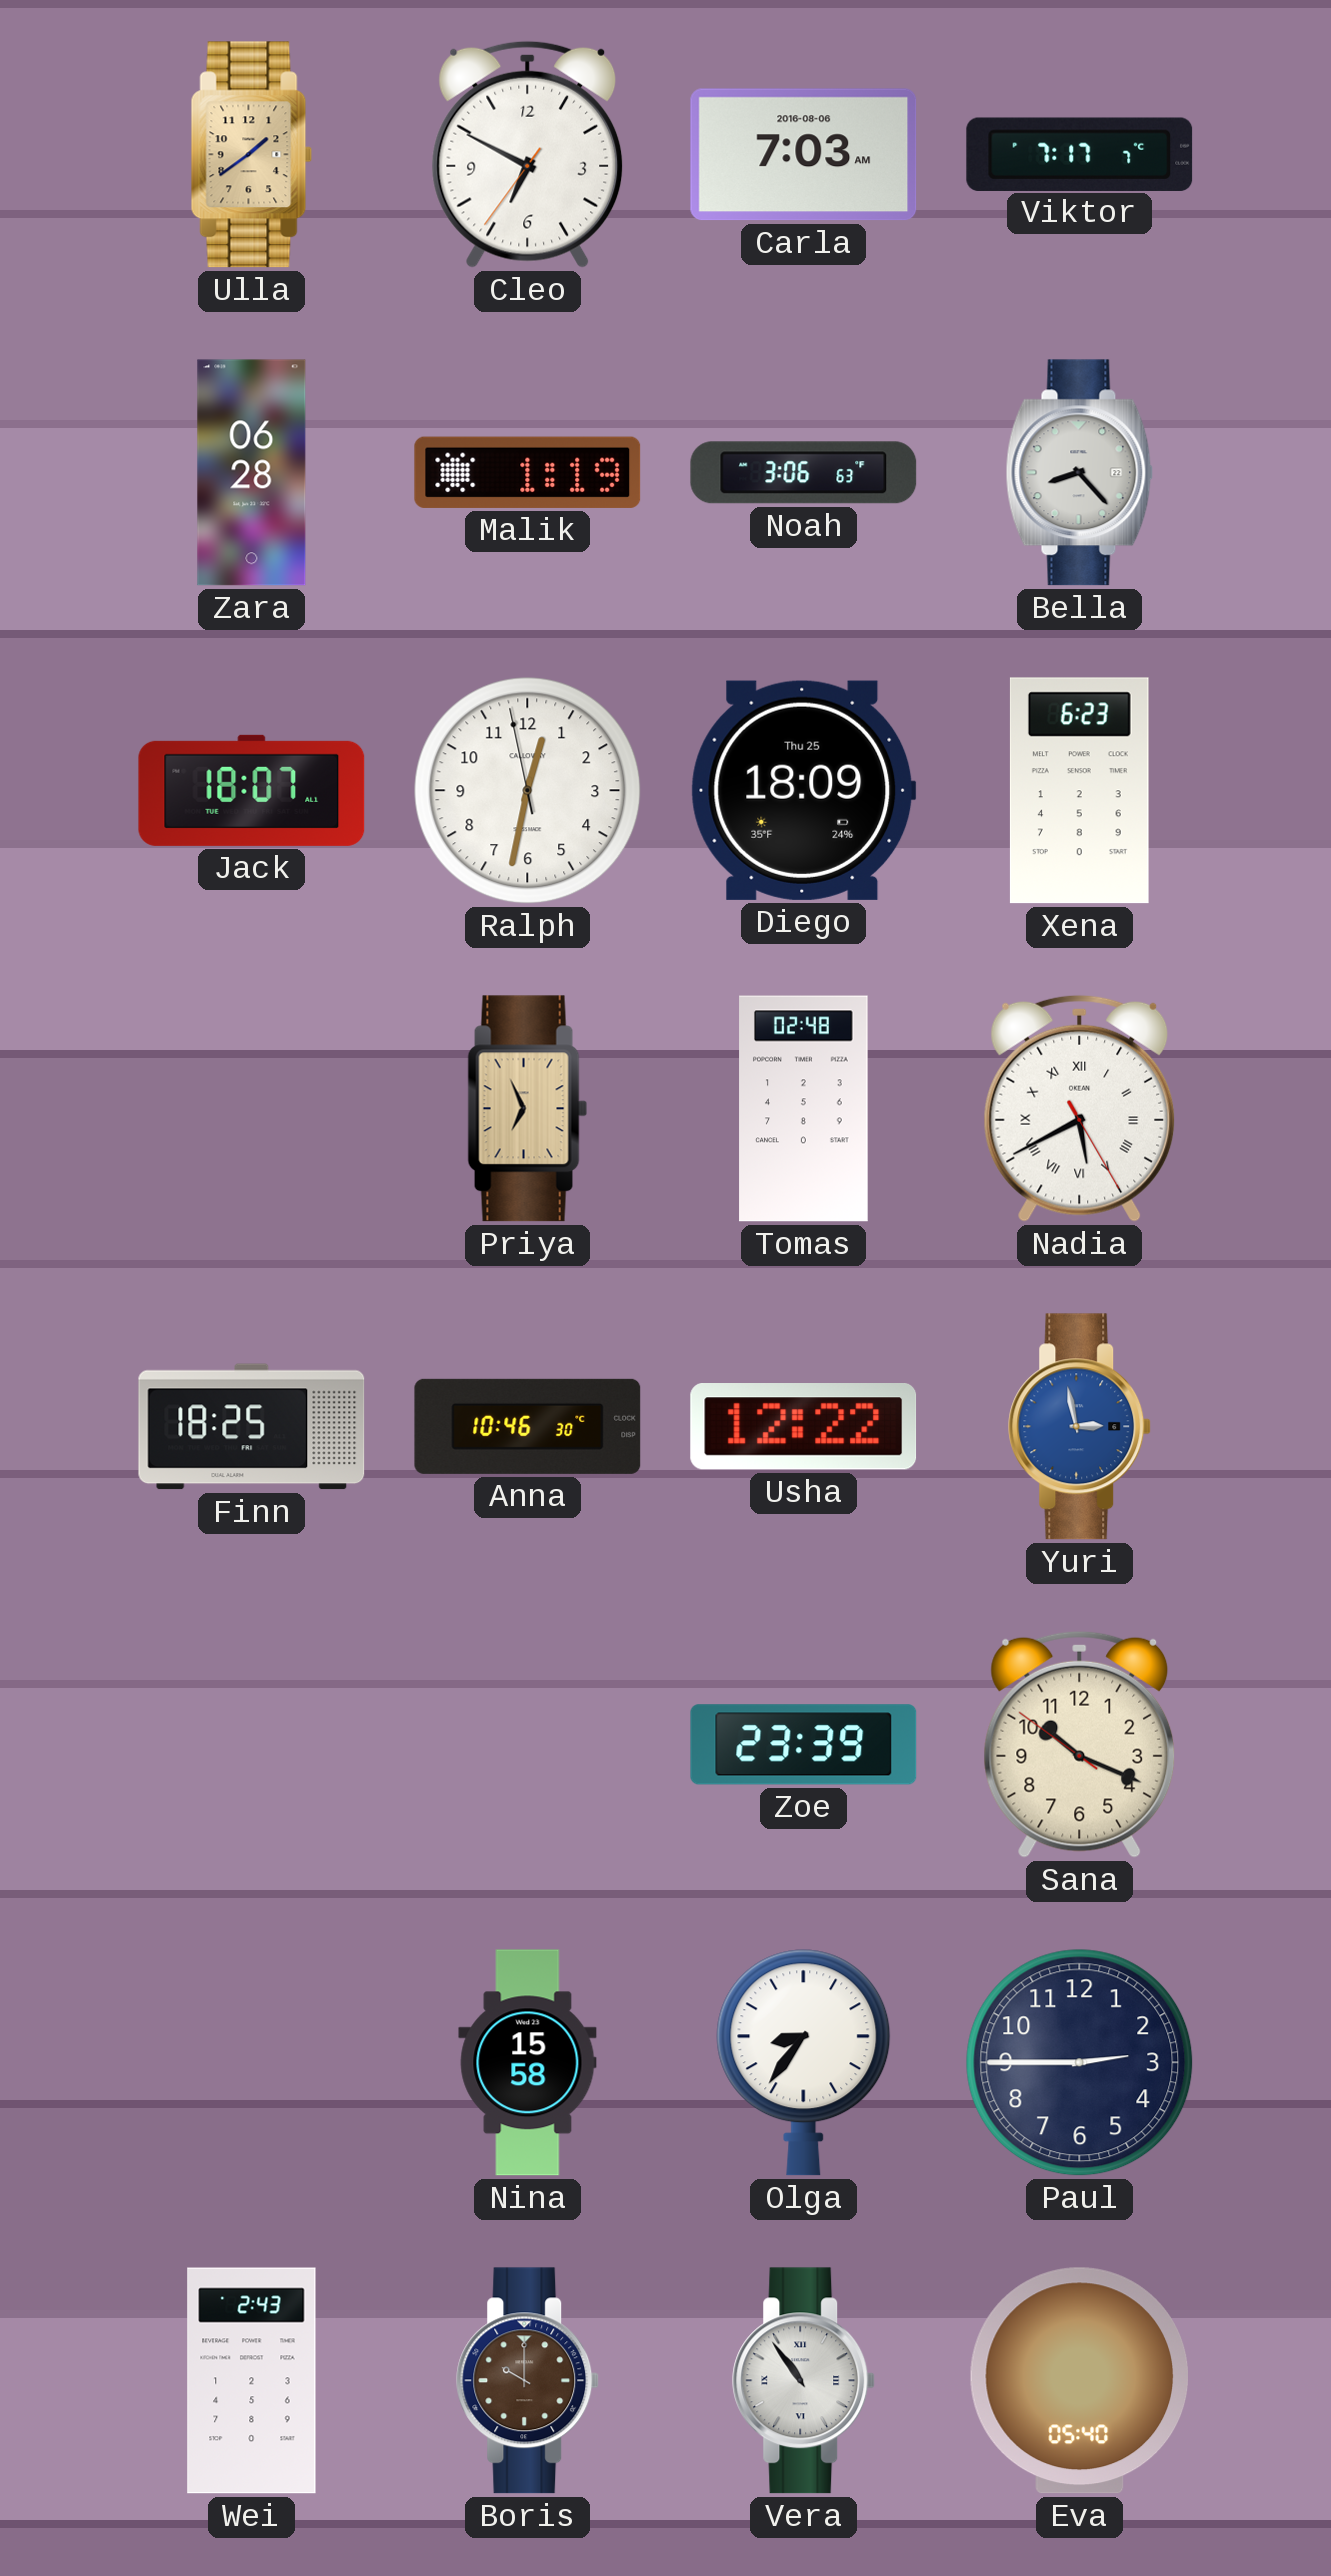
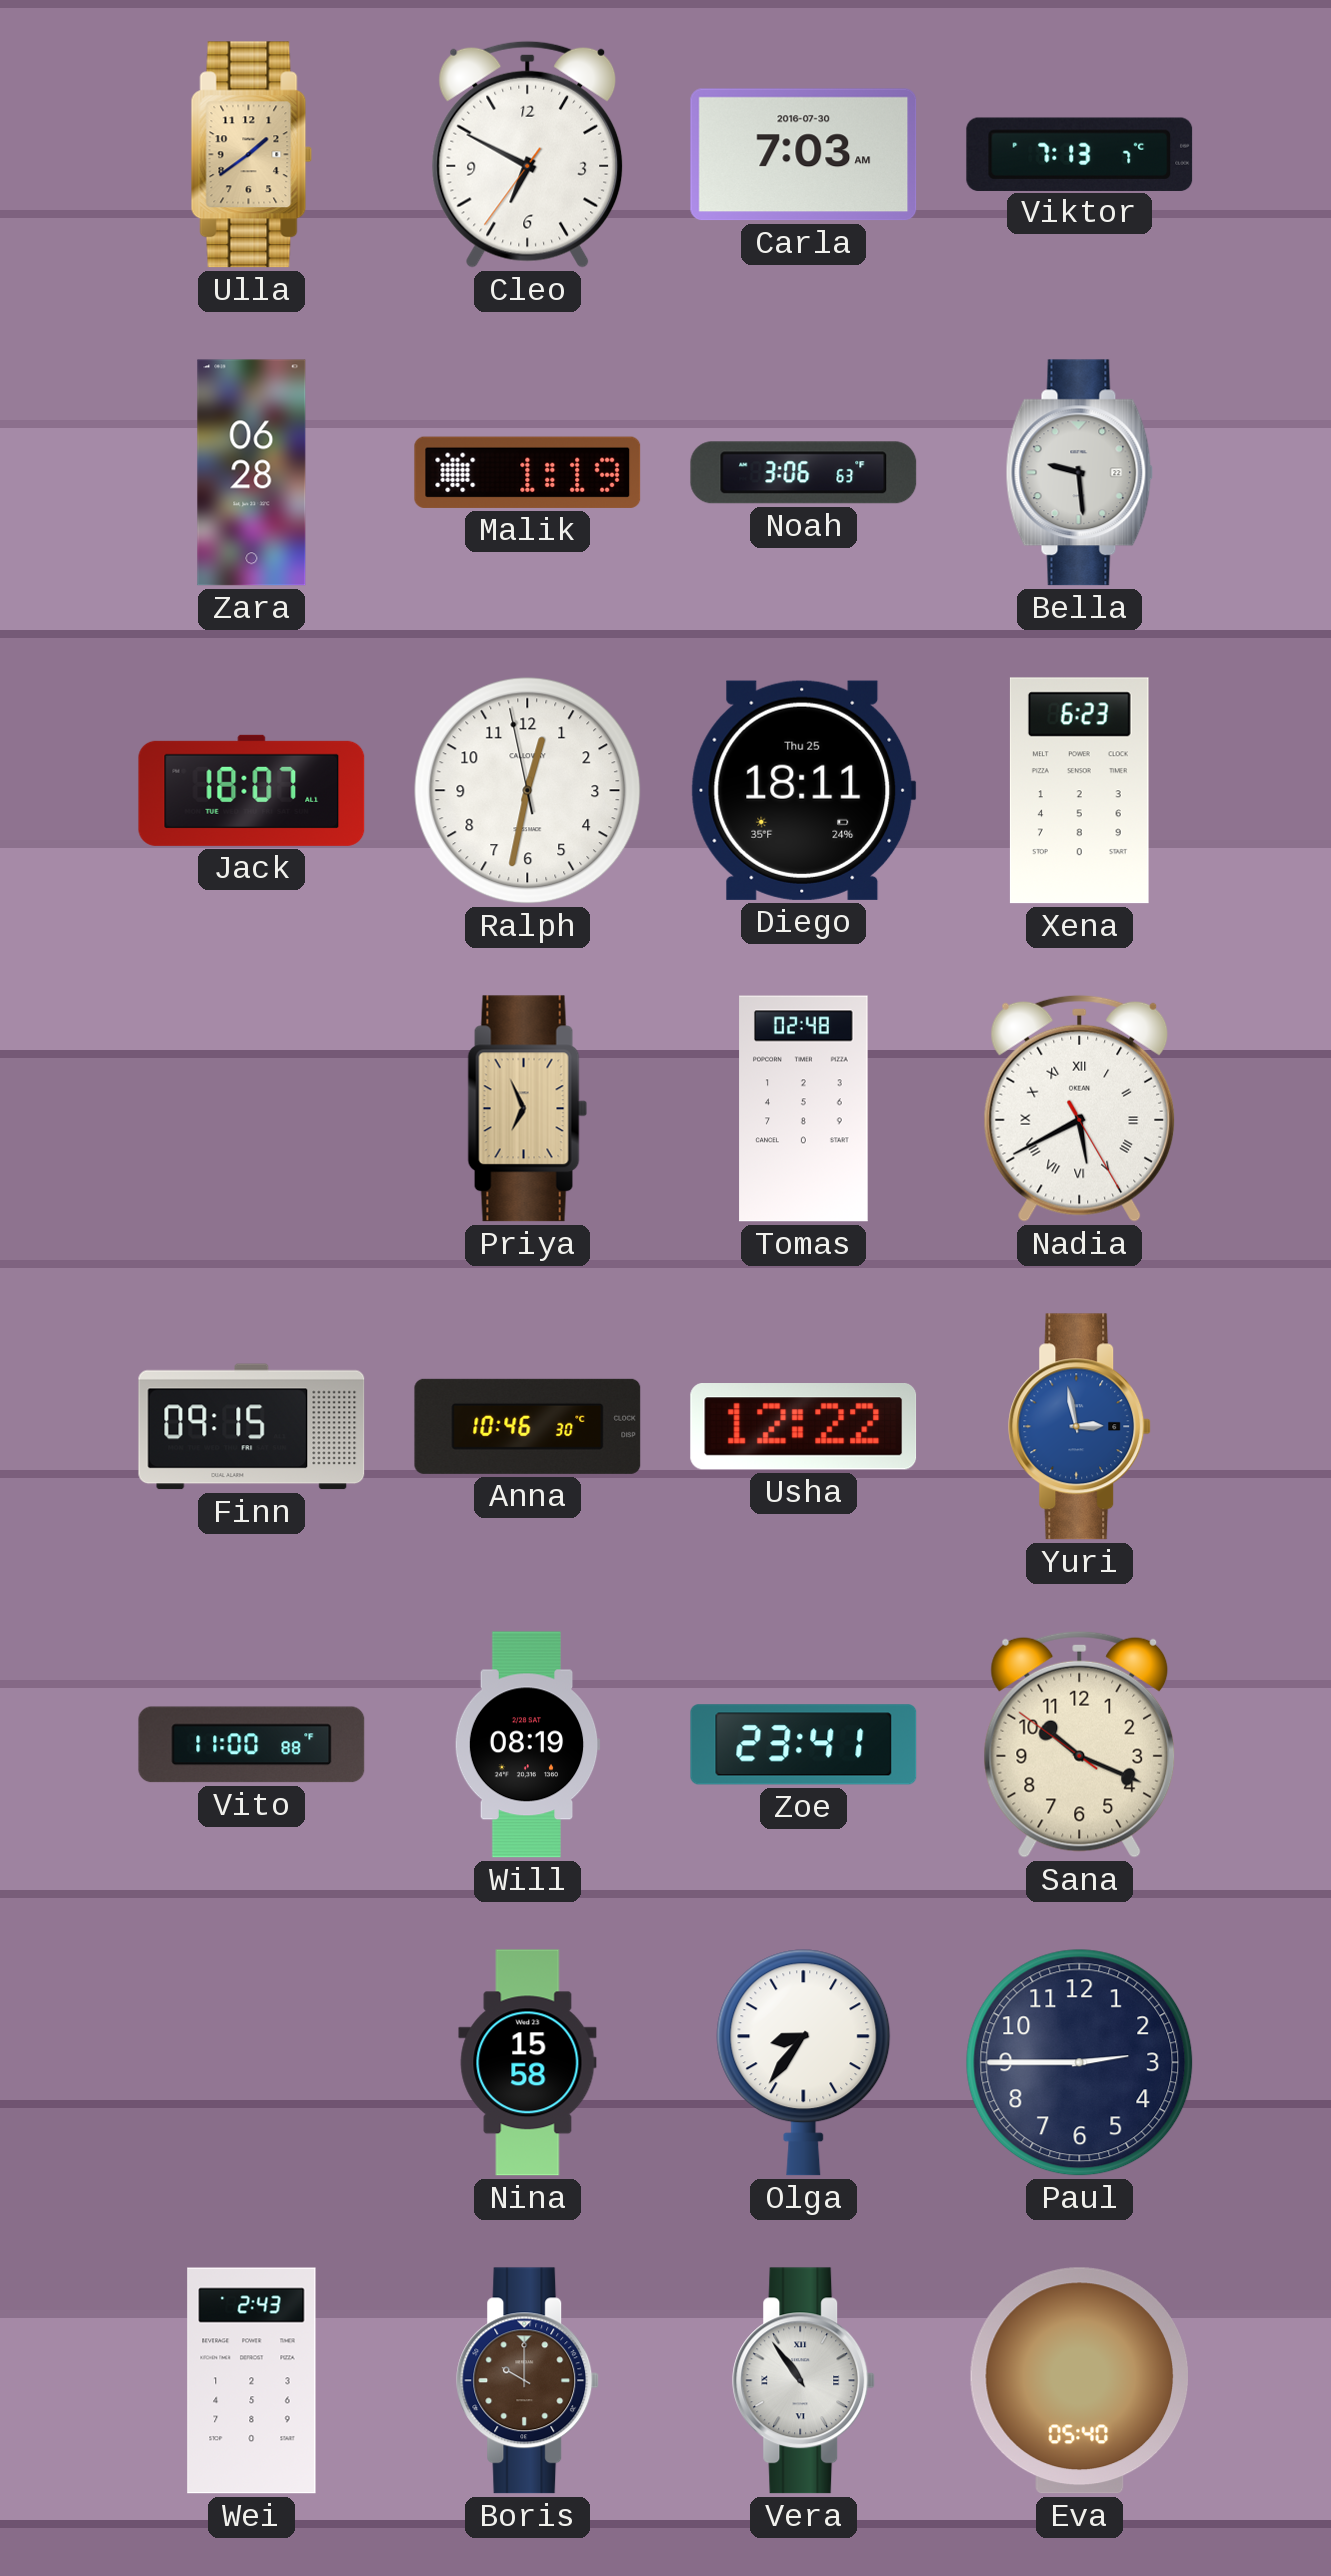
Carla date: 2016-08-06 -> 2016-07-30 (804, 155)
Viktor: 7:17 -> 7:13 (1080, 154)
Bella: 8:23 -> 9:29 (1080, 473)
Diego: 18:09 -> 18:11 (803, 790)
Finn: 18:25 -> 09:15 (252, 1427)
Vito: none -> 11:00 (252, 1745)
Will: none -> 08:19 (527, 1745)
Zoe: 23:39 -> 23:41 (804, 1745)
